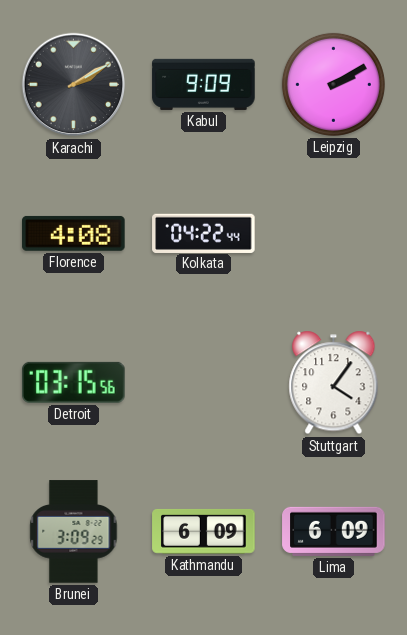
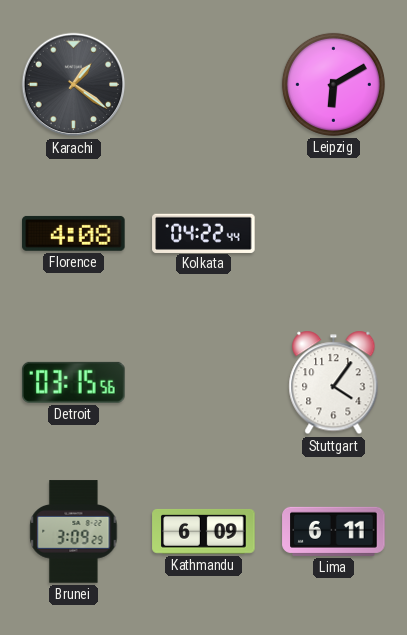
Karachi: 2:10 -> 1:21 (74, 85)
Kabul: 9:09 -> none (204, 84)
Leipzig: 2:10 -> 6:10 (333, 84)
Lima: 6:09 -> 6:11 (334, 531)
